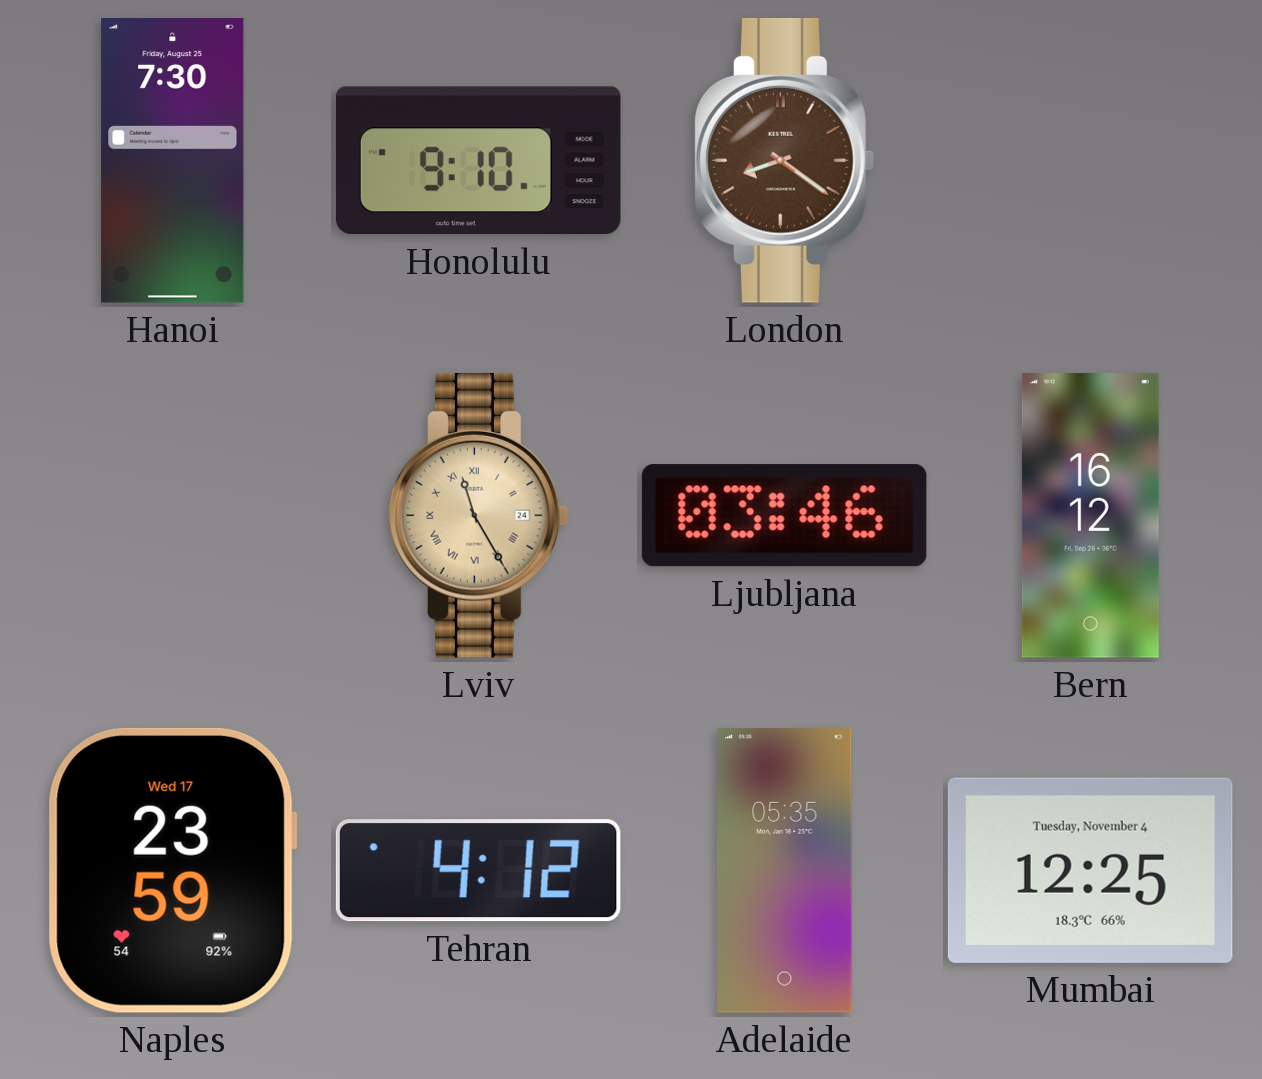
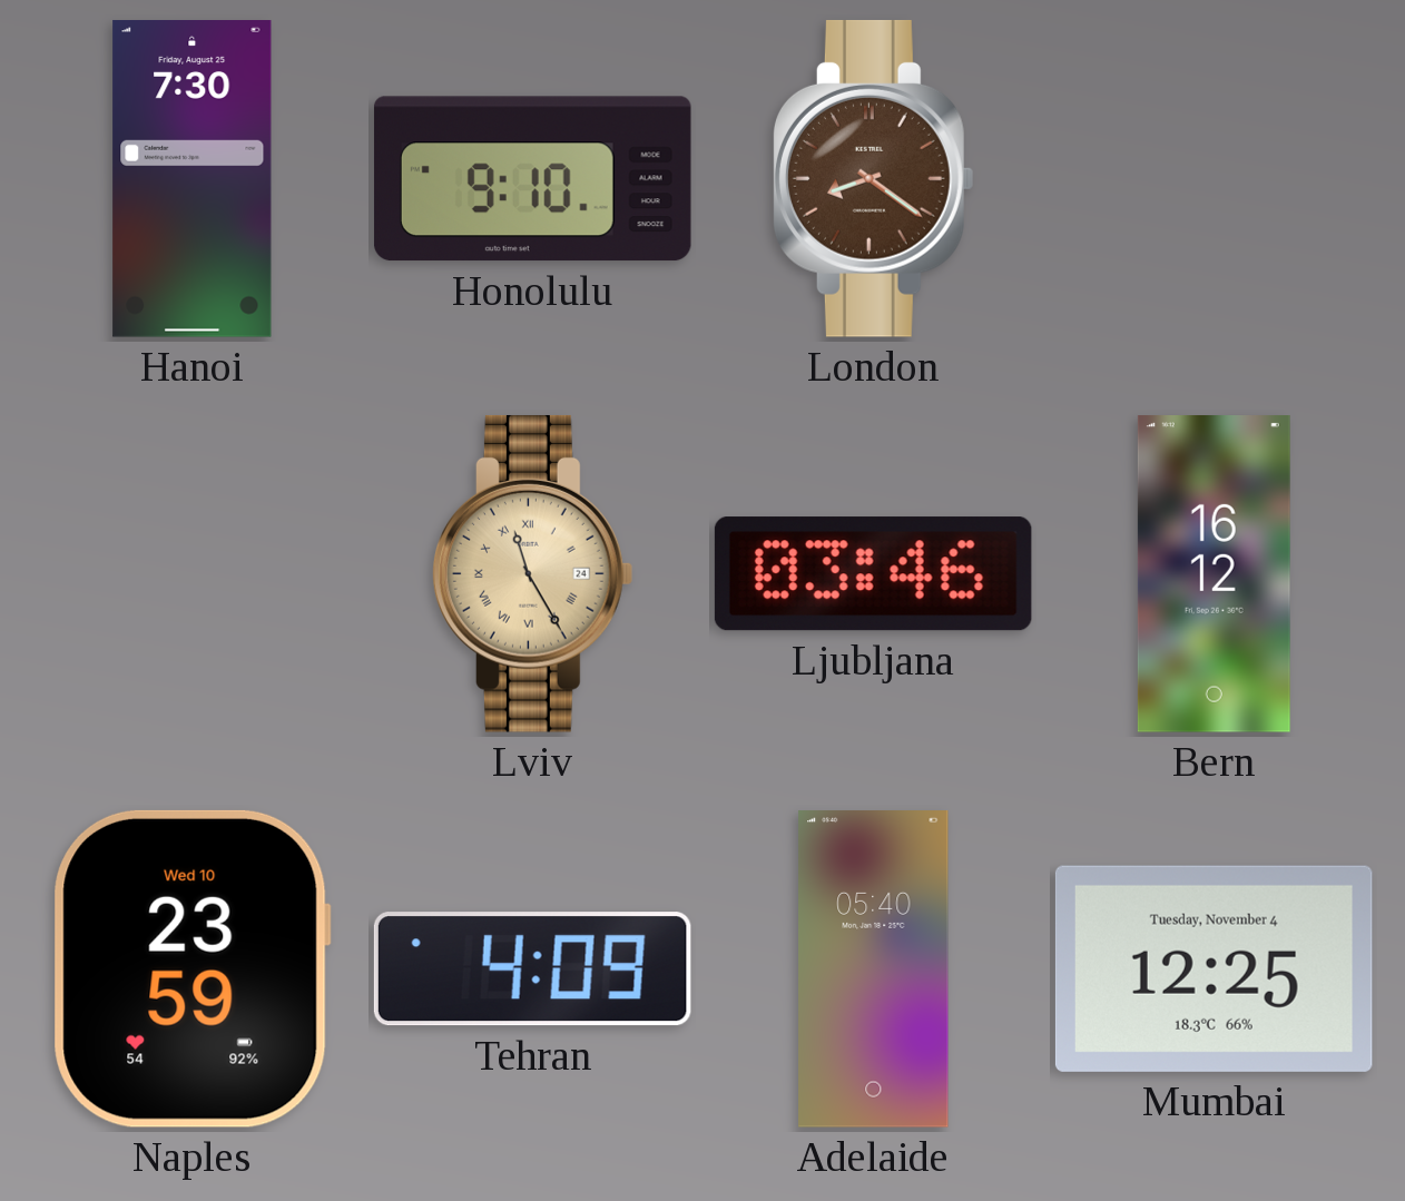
Naples date: Wed 17 -> Wed 10 (191, 968)
Tehran: 4:12 -> 4:09 (532, 969)
Adelaide: 05:35 -> 05:40 (874, 969)
